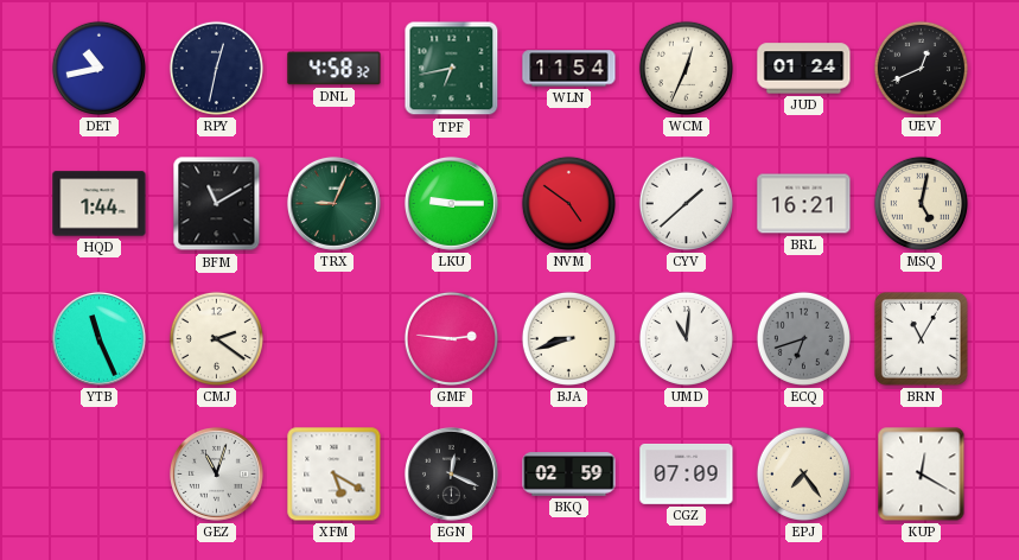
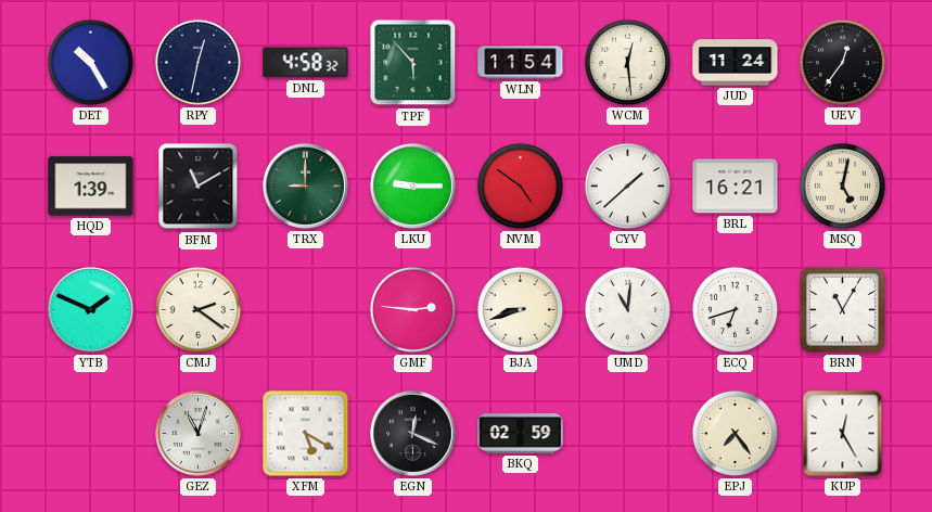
DET: 10:43 -> 10:25 (90, 62)
TPF: 6:43 -> 5:53 (413, 63)
WCM: 12:34 -> 12:29 (627, 62)
JUD: 01:24 -> 11:24 (736, 63)
UEV: 12:41 -> 12:36 (842, 62)
HQD: 1:44 -> 1:39 (91, 187)
TRX: 9:04 -> 9:00 (305, 185)
YTB: 11:26 -> 1:49 (90, 309)
ECQ dial: grey -> white (735, 309)
CGZ: 07:09 -> none (687, 473)
KUP: 12:20 -> 12:25 (843, 434)
